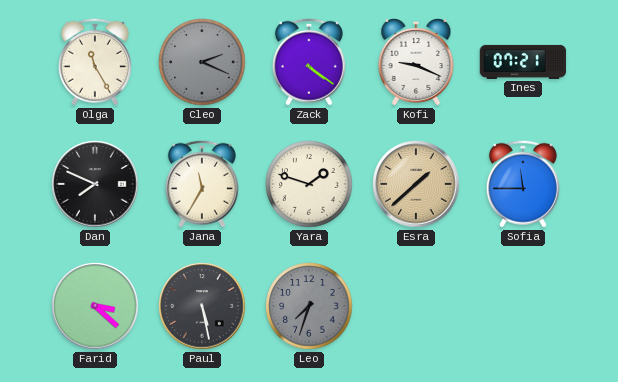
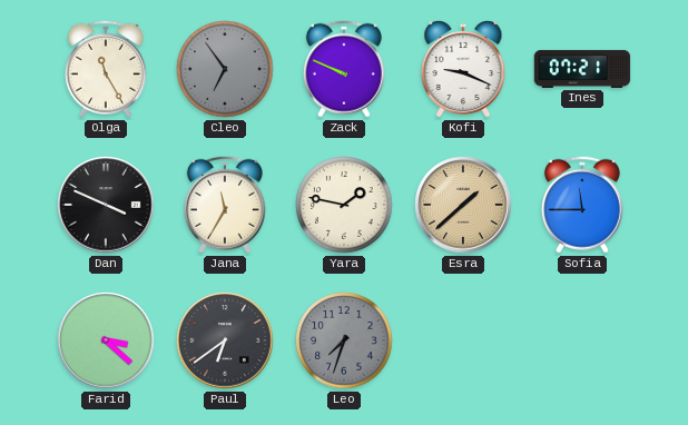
Cleo: 2:19 -> 6:54 (225, 69)
Zack: 4:21 -> 9:49 (344, 69)
Dan: 7:49 -> 3:49 (106, 205)
Yara: 1:48 -> 1:47 (344, 205)
Paul: 5:28 -> 6:39 (225, 340)
